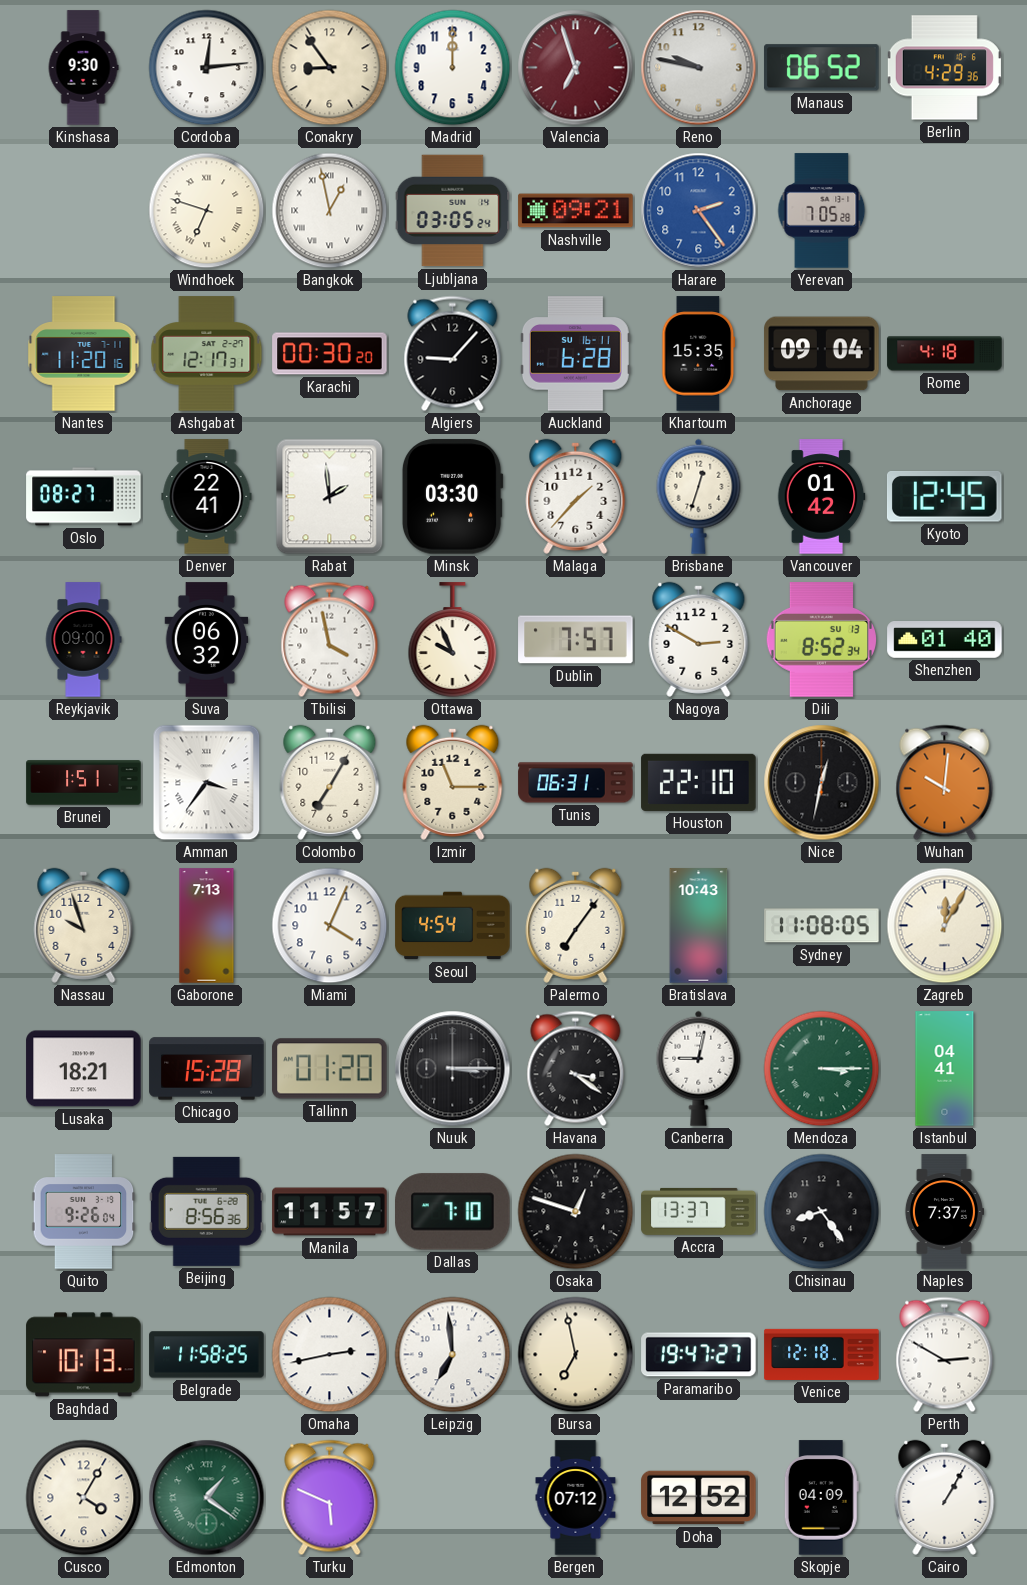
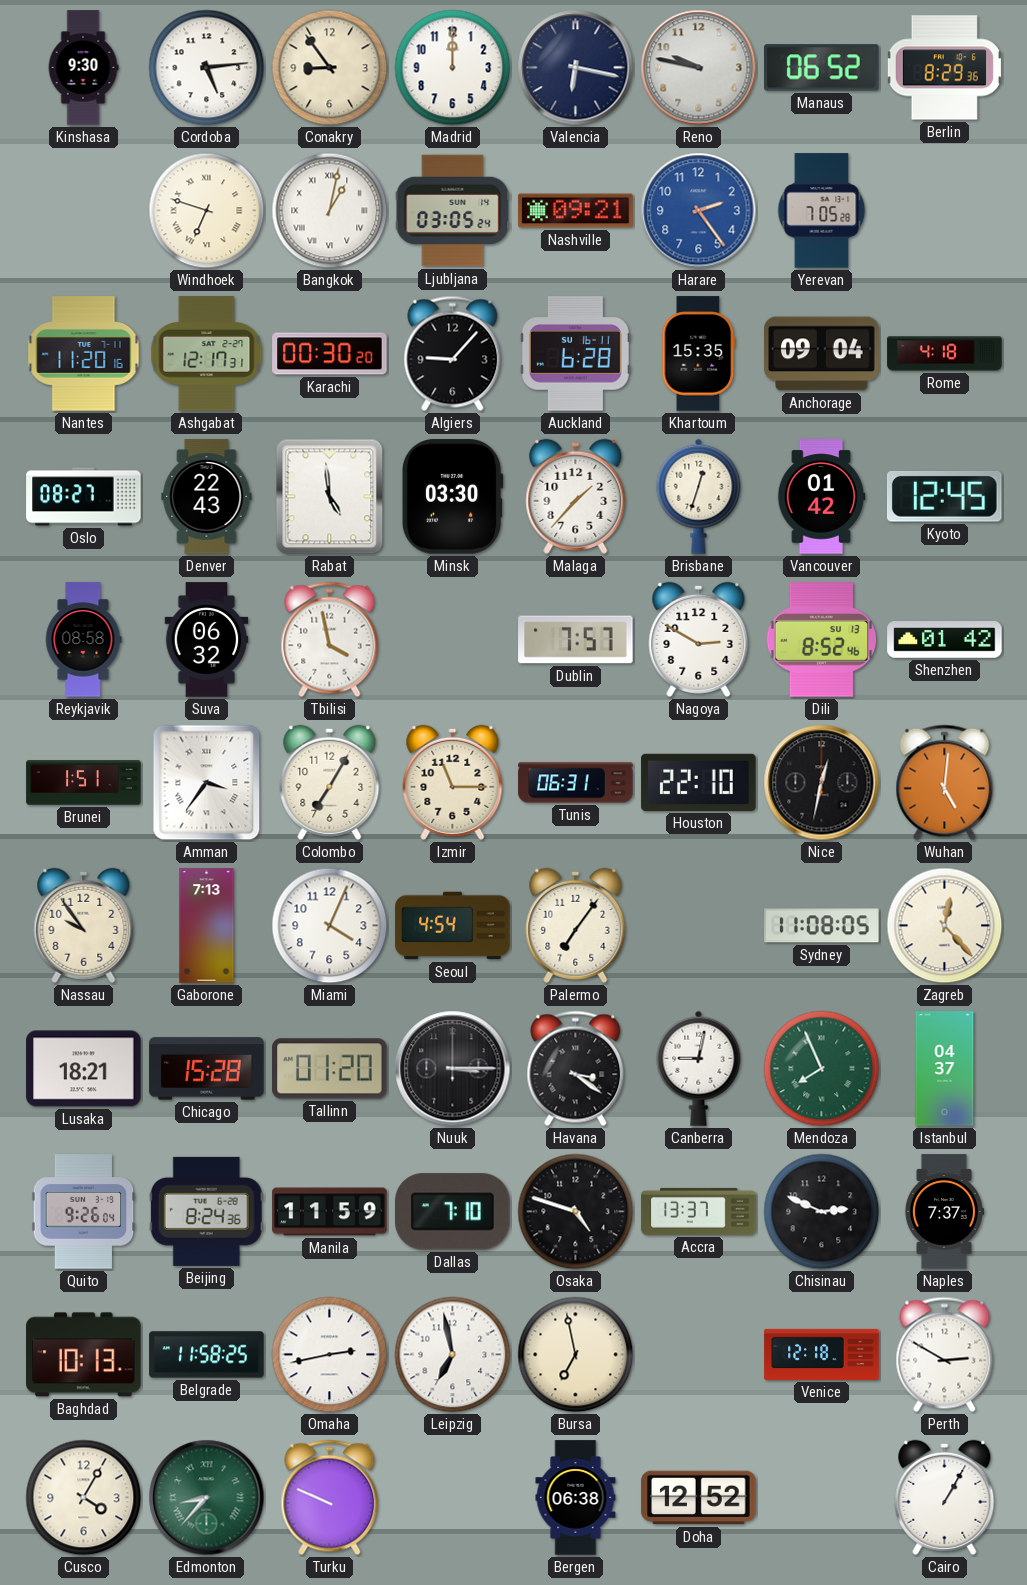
Cordoba: 12:14 -> 5:14 (207, 68)
Valencia: 6:57 -> 6:17 (576, 68)
Valencia dial: burgundy -> navy (576, 68)
Berlin: 4:29 -> 8:29 (944, 68)
Bangkok: 12:58 -> 1:02 (330, 211)
Denver: 22:41 -> 22:43 (207, 497)
Rabat: 1:59 -> 4:59 (330, 497)
Reykjavik: 09:00 -> 08:58 (83, 640)
Ottawa: 9:56 -> none (453, 640)
Dili: 8:52:34 -> 8:52:46 (821, 640)
Shenzhen: 01:40 -> 01:42 (945, 640)
Wuhan: 10:01 -> 5:01 (945, 783)
Nassau: 9:57 -> 9:54 (84, 925)
Bratislava: 10:43 -> none (699, 926)
Zagreb: 12:05 -> 12:23 (945, 926)
Mendoza: 3:15 -> 7:56 (822, 1069)
Istanbul: 04:41 -> 04:37 (945, 1069)
Beijing: 8:56 -> 8:24 (206, 1211)
Manila: 11:57 -> 11:59 (330, 1212)
Osaka: 12:48 -> 4:48 (576, 1212)
Chisinau: 8:24 -> 2:49 (822, 1212)
Leipzig: 6:59 -> 6:58 (453, 1355)
Paramaribo: 19:47 -> none (699, 1355)
Edmonton: 1:21 -> 8:37 (207, 1498)
Turku: 5:49 -> 9:49 (330, 1498)
Bergen: 07:12 -> 06:38 (576, 1498)
Skopje: 04:09 -> none (821, 1498)
